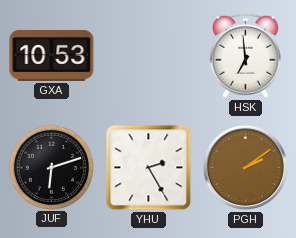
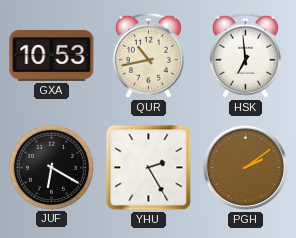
QUR: none -> 10:43 (148, 55)
JUF: 6:12 -> 6:20 (51, 167)
